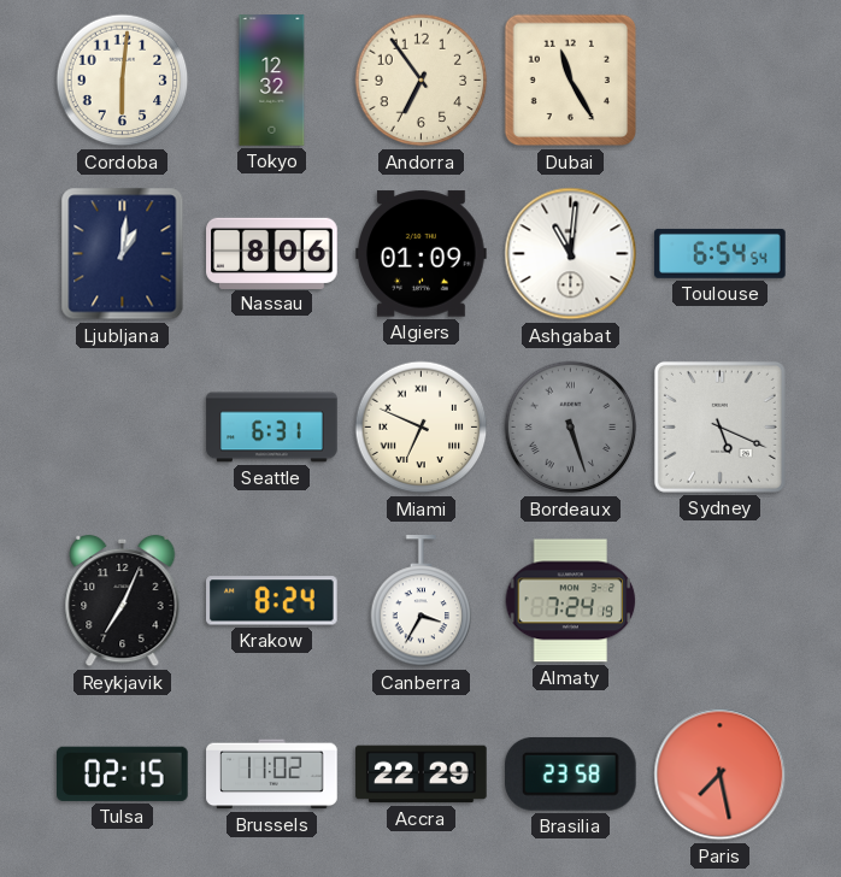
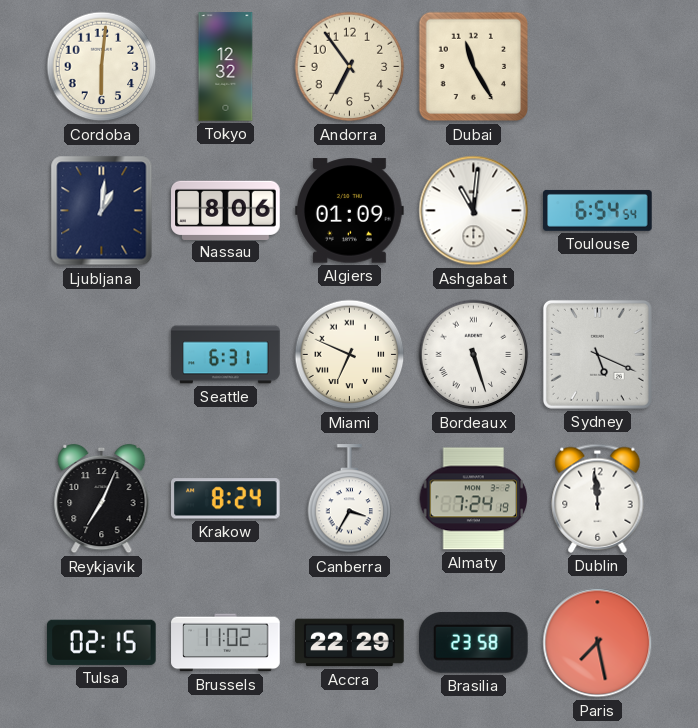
Bordeaux dial: grey -> white (474, 355)
Dublin: none -> 11:59 (598, 498)
